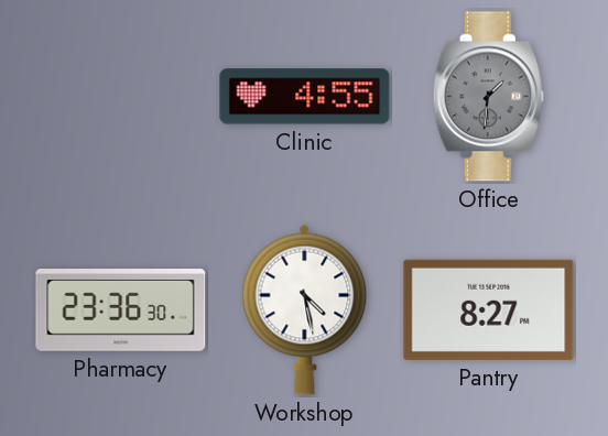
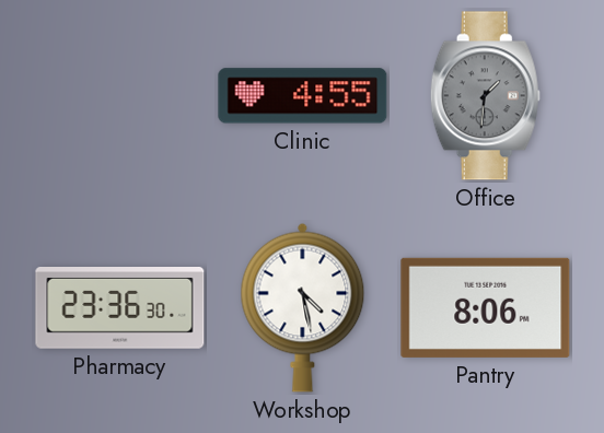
Pantry: 8:27 -> 8:06 (486, 307)
